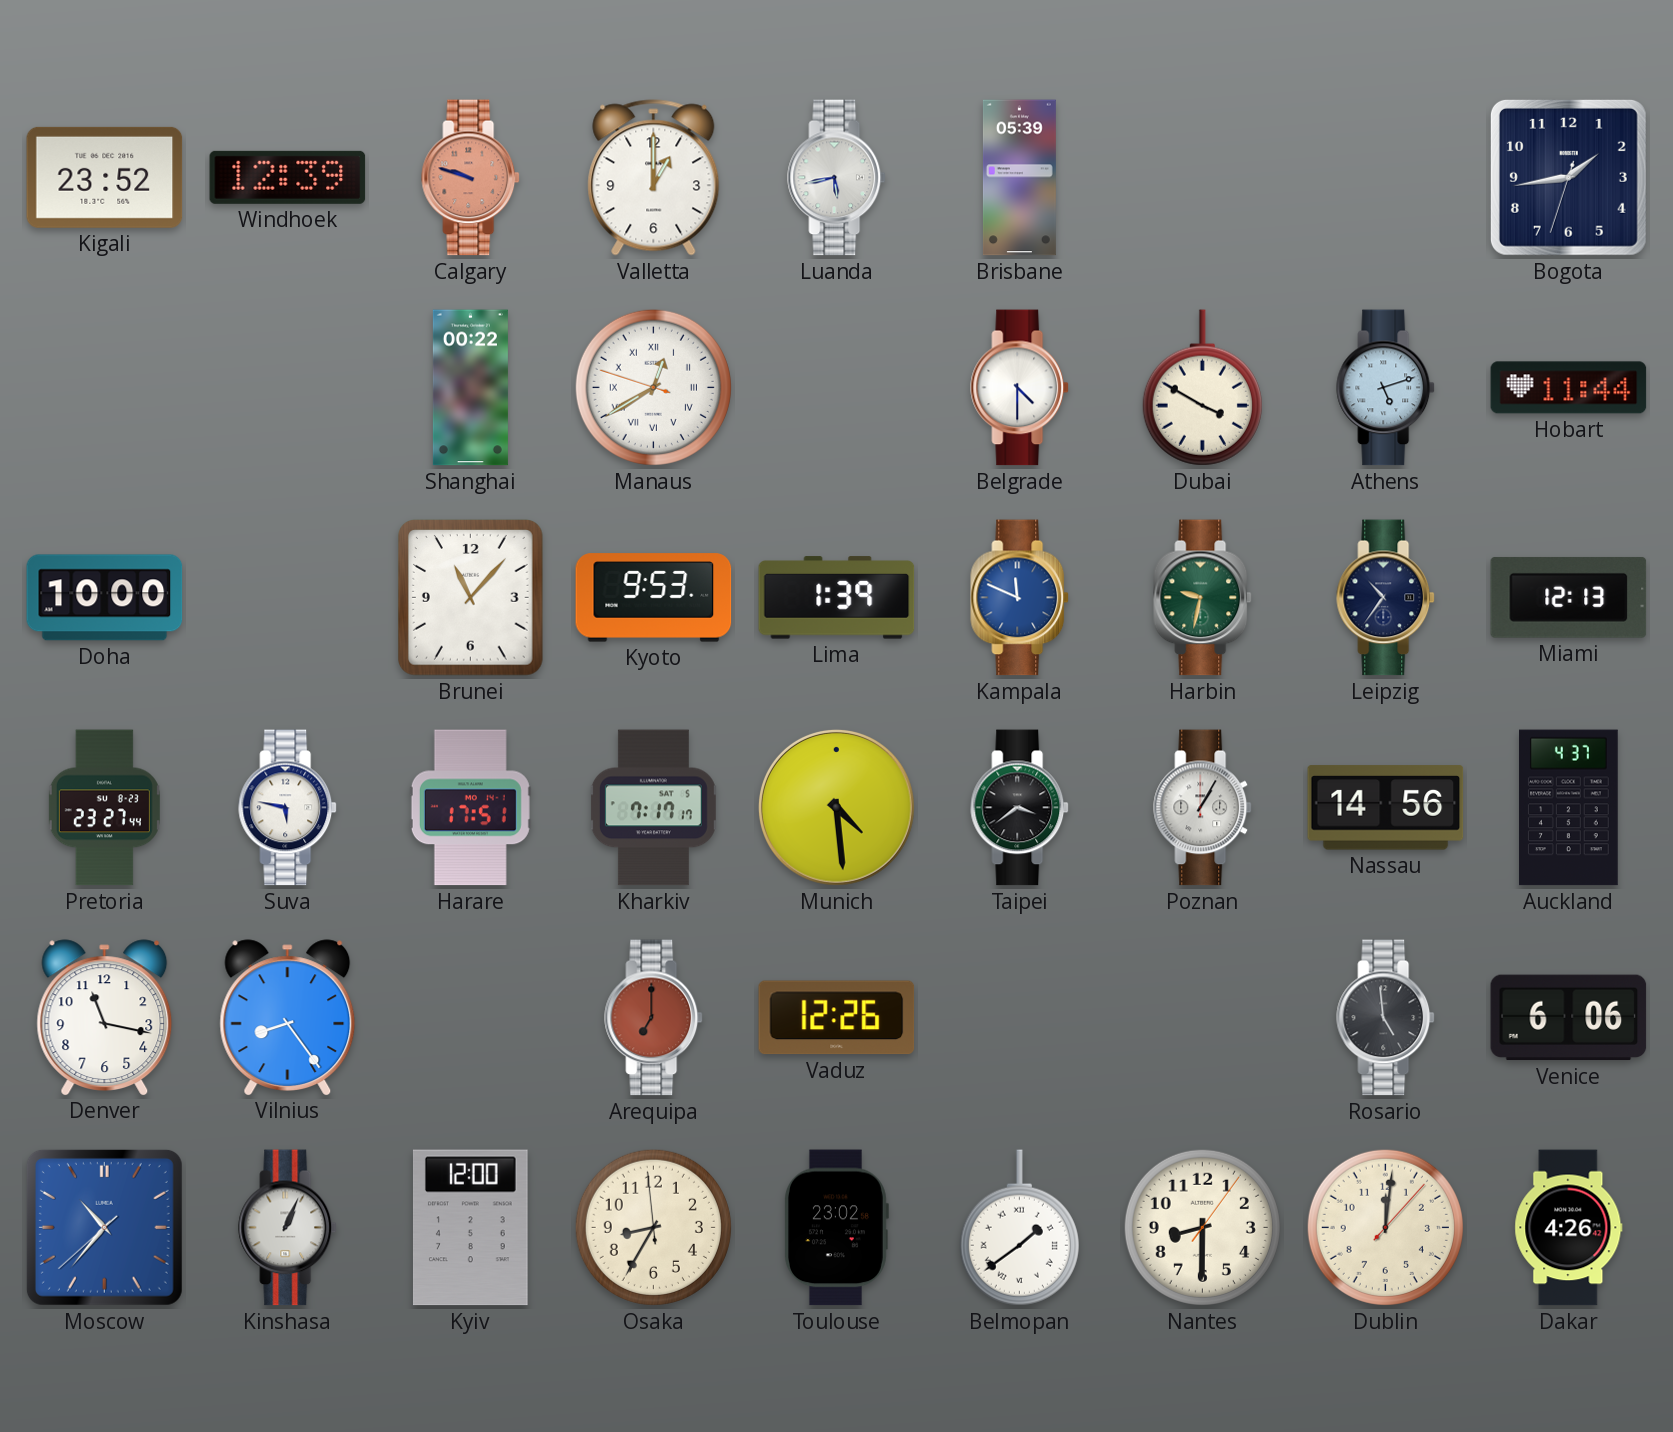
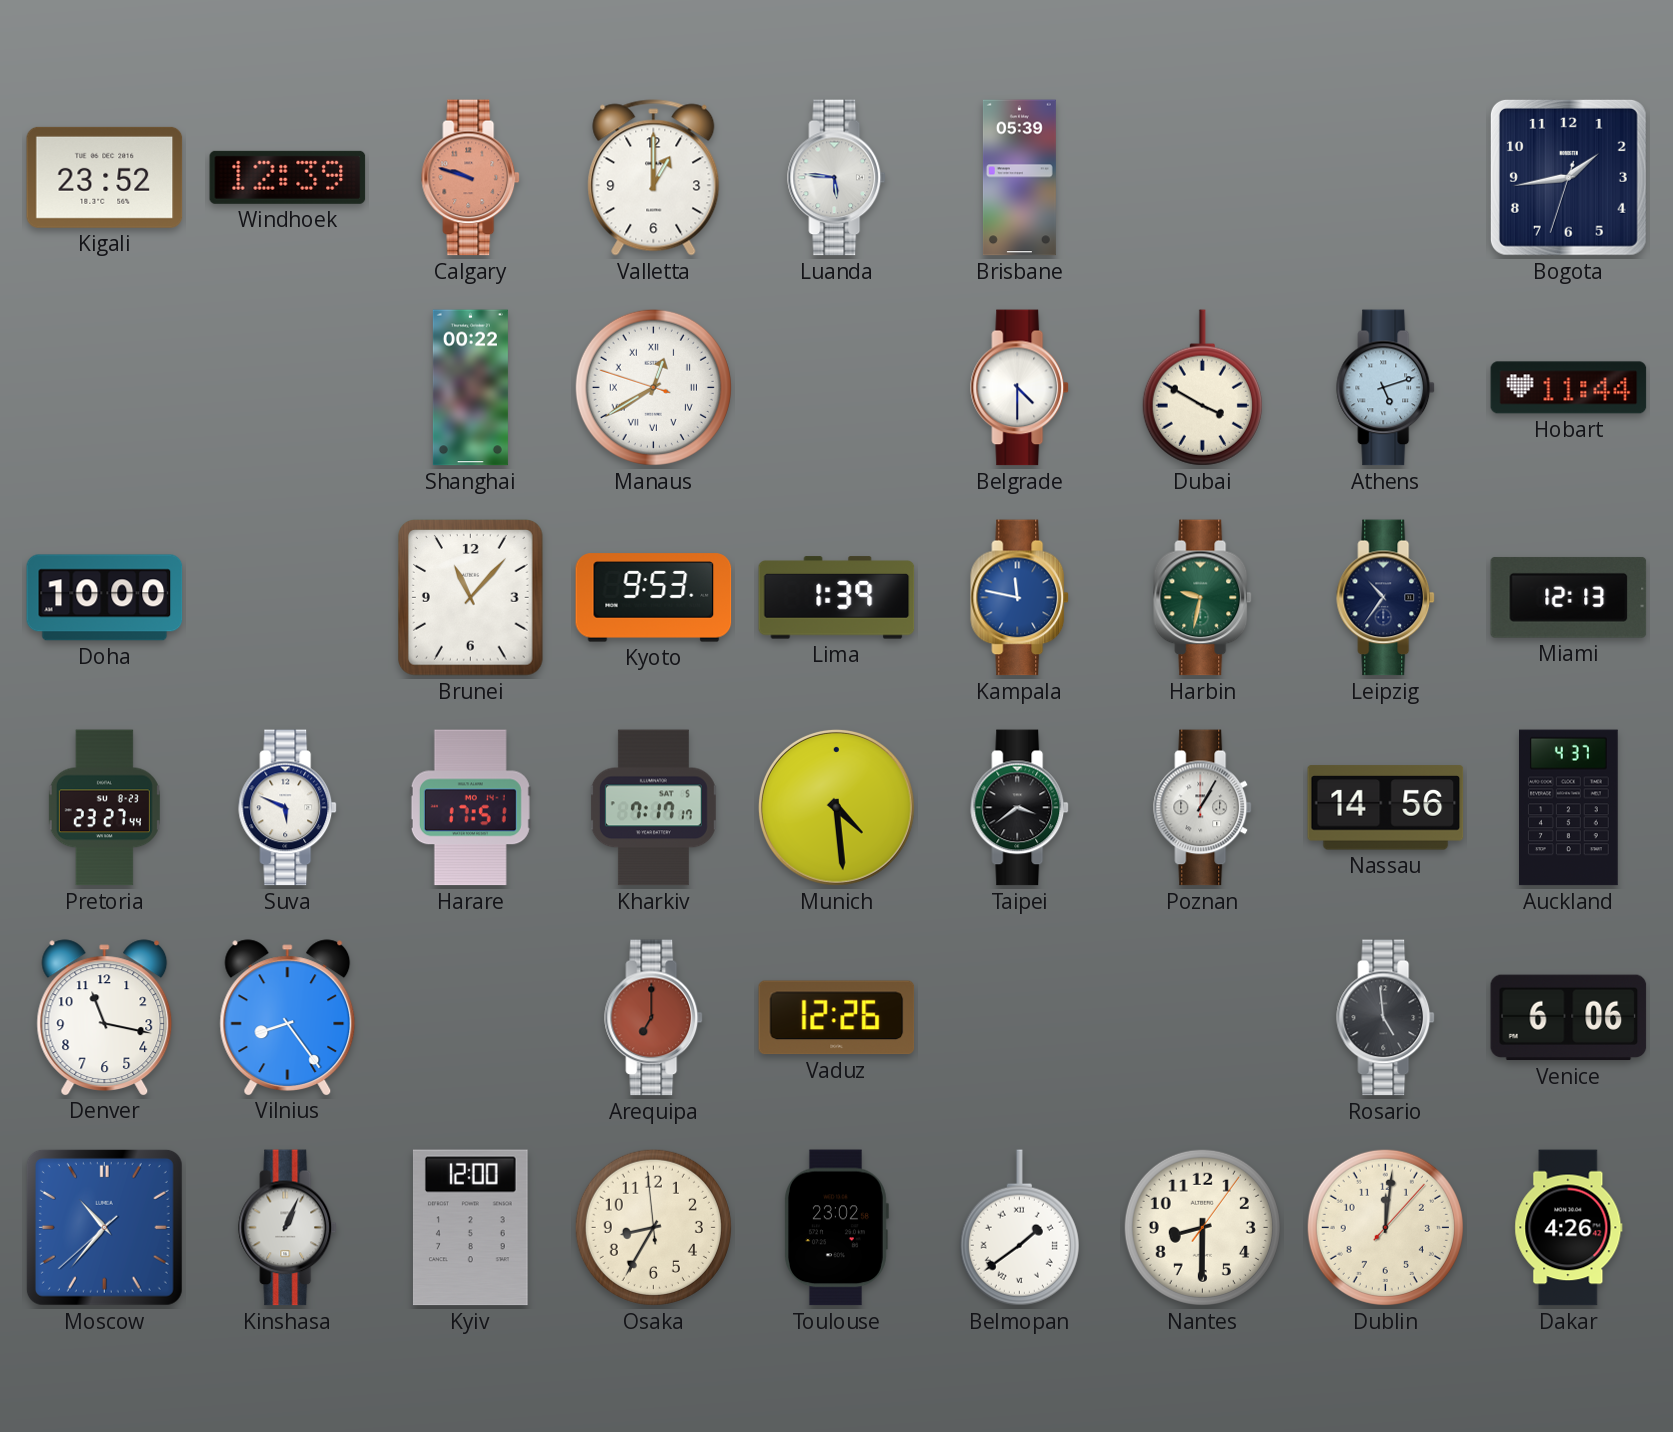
Luanda: 5:43 -> 5:46 (837, 178)
Kampala: 11:49 -> 11:47 (1020, 598)
Suva: 5:47 -> 5:49 (288, 808)
